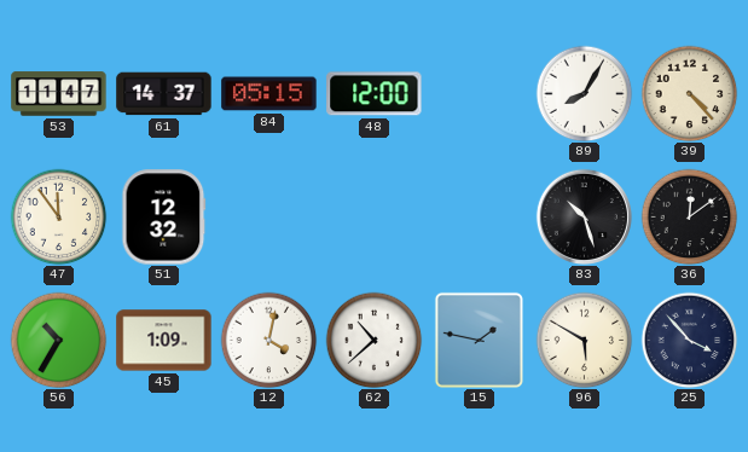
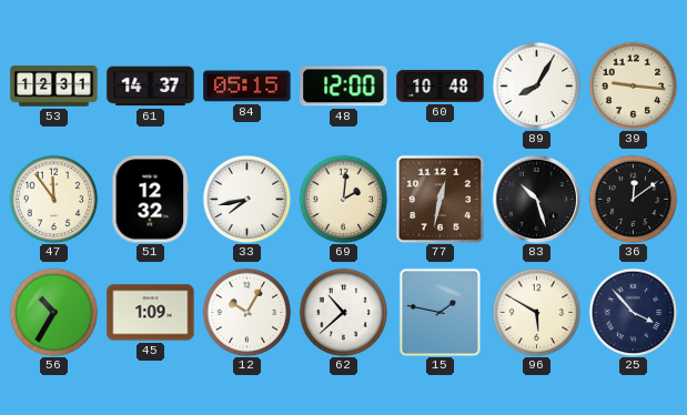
53: 11:47 -> 12:31 (54, 87)
60: none -> 10:48 (441, 87)
39: 4:23 -> 9:16 (633, 85)
33: none -> 7:43 (246, 199)
69: none -> 2:01 (343, 199)
77: none -> 12:32 (440, 199)
12: 4:02 -> 10:05 (246, 312)
